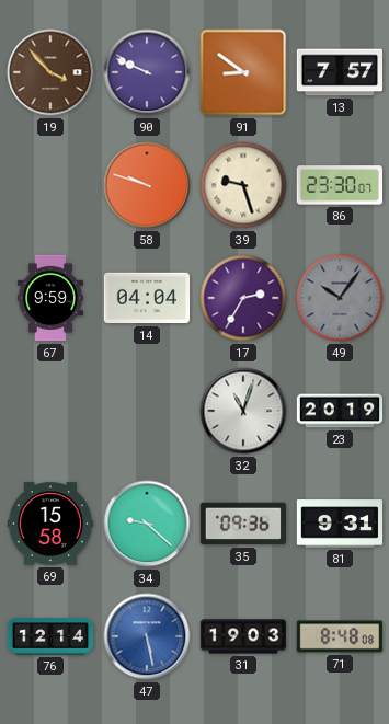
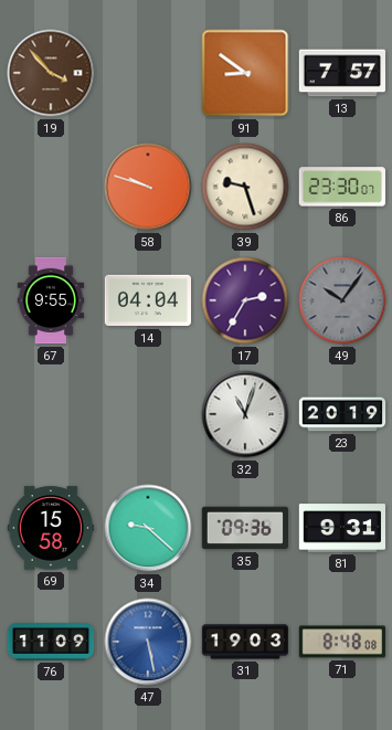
90: 9:49 -> none (147, 72)
67: 9:59 -> 9:55 (50, 300)
76: 12:14 -> 11:09 (51, 642)
